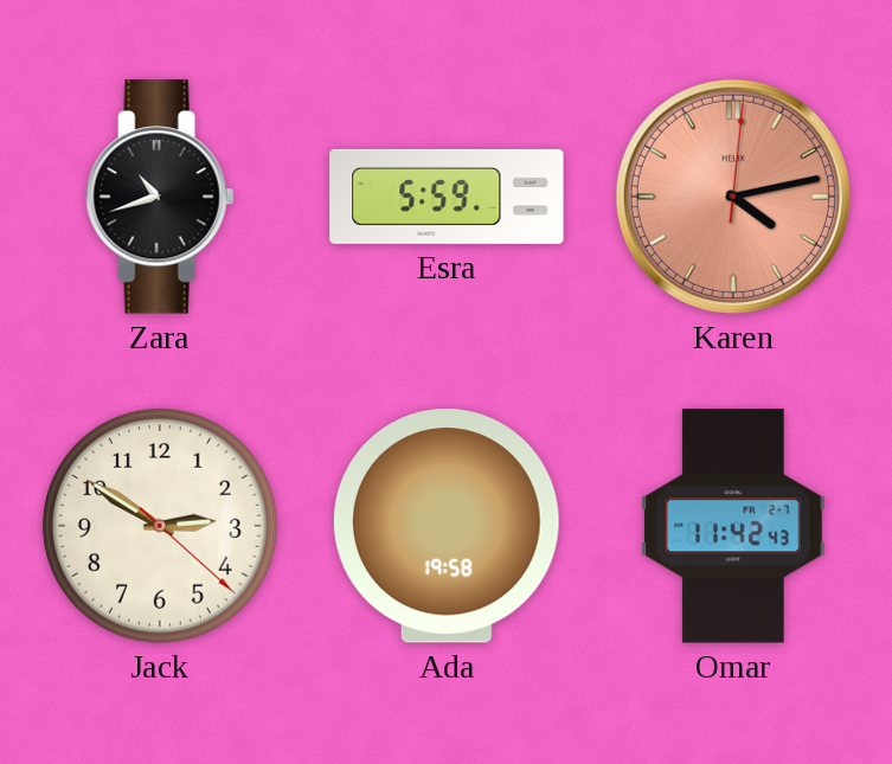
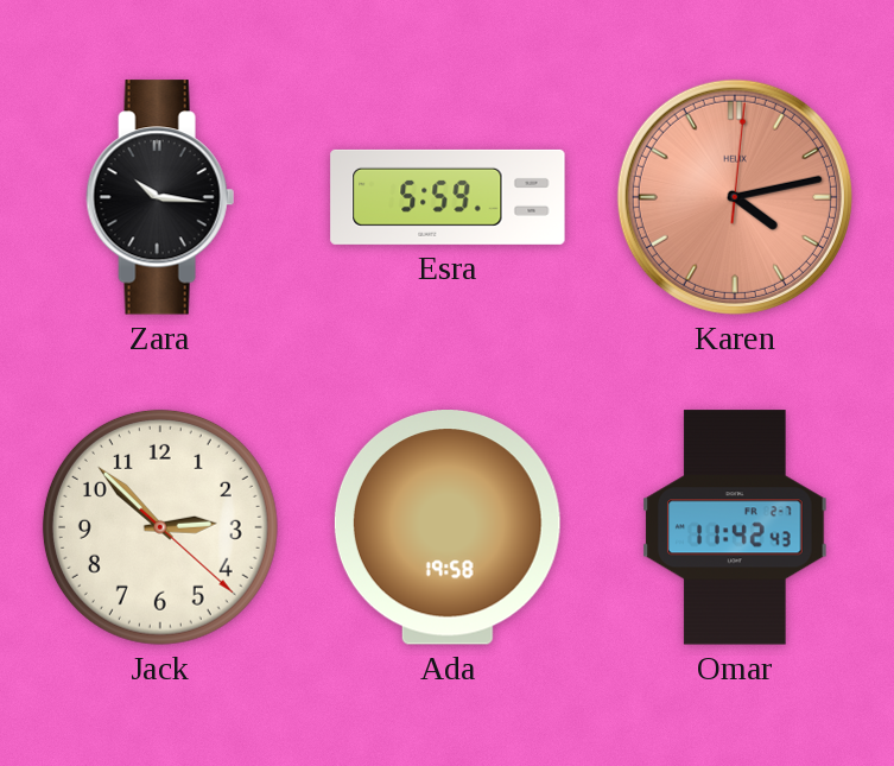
Zara: 10:42 -> 10:16 (160, 197)
Jack: 2:50 -> 2:52 (160, 527)
